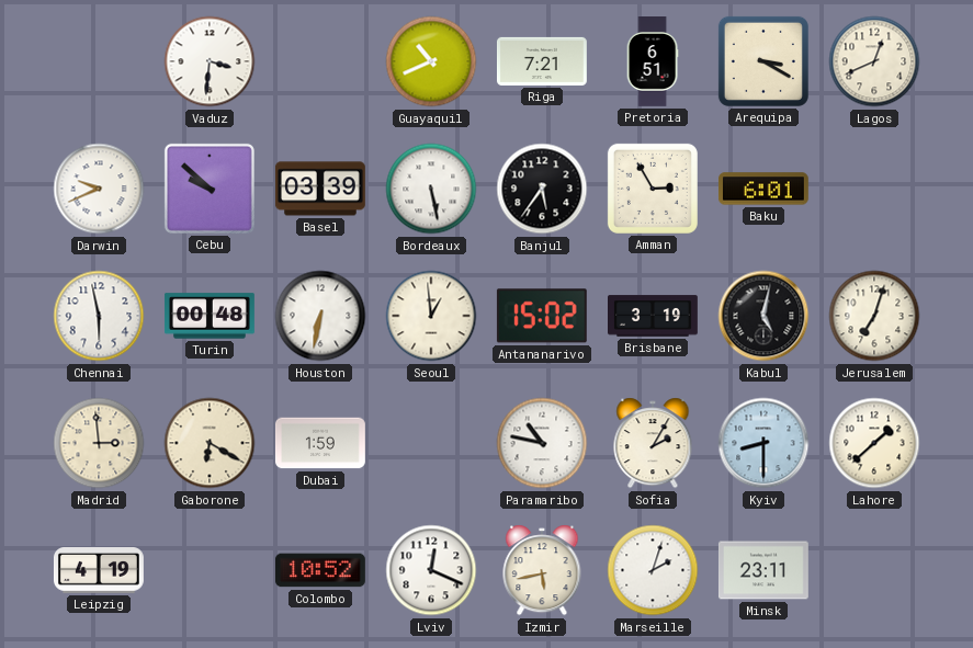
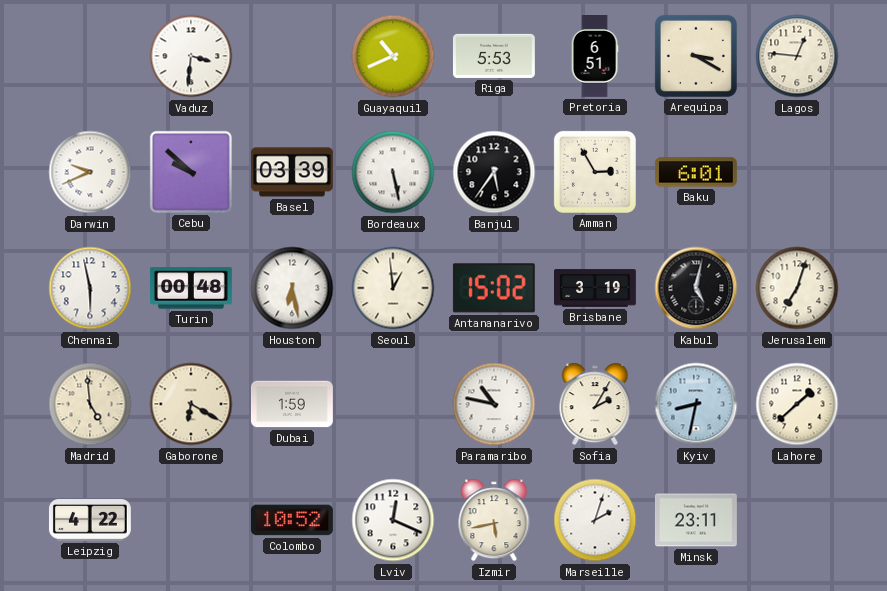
Riga: 7:21 -> 5:53 (494, 56)
Lagos: 12:41 -> 12:46 (797, 56)
Houston: 6:32 -> 6:28 (292, 288)
Madrid: 2:59 -> 4:59 (90, 404)
Kyiv: 8:30 -> 8:32 (696, 404)
Leipzig: 4:19 -> 4:22 (90, 521)
